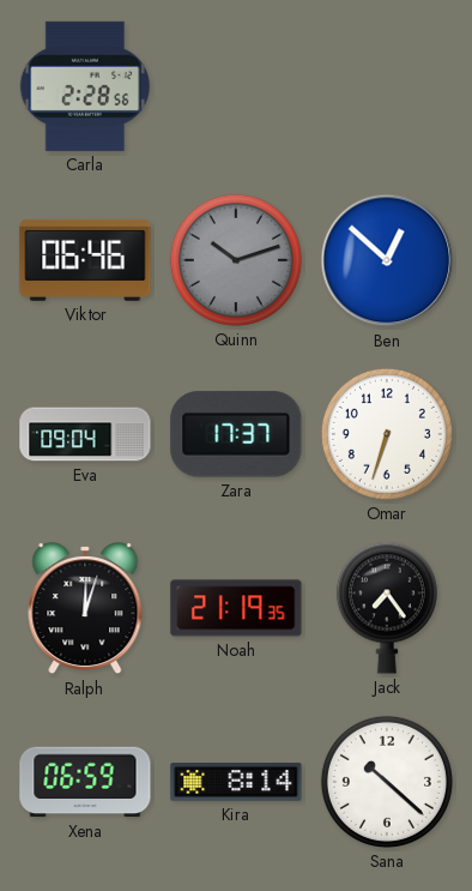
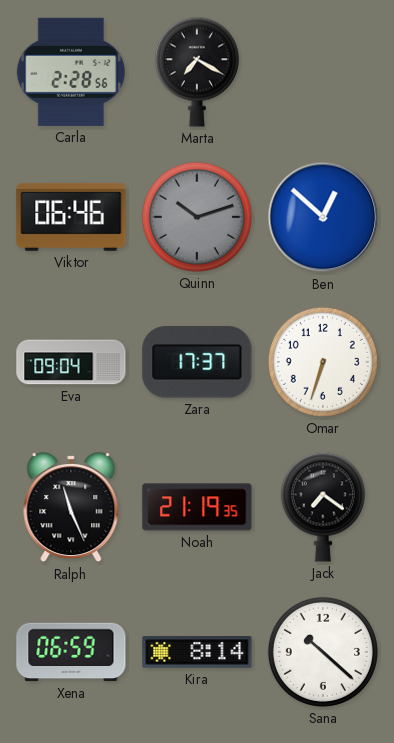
Marta: none -> 7:20 (197, 72)
Ralph: 12:03 -> 11:26 (71, 508)
Jack: 7:24 -> 7:21 (323, 507)
